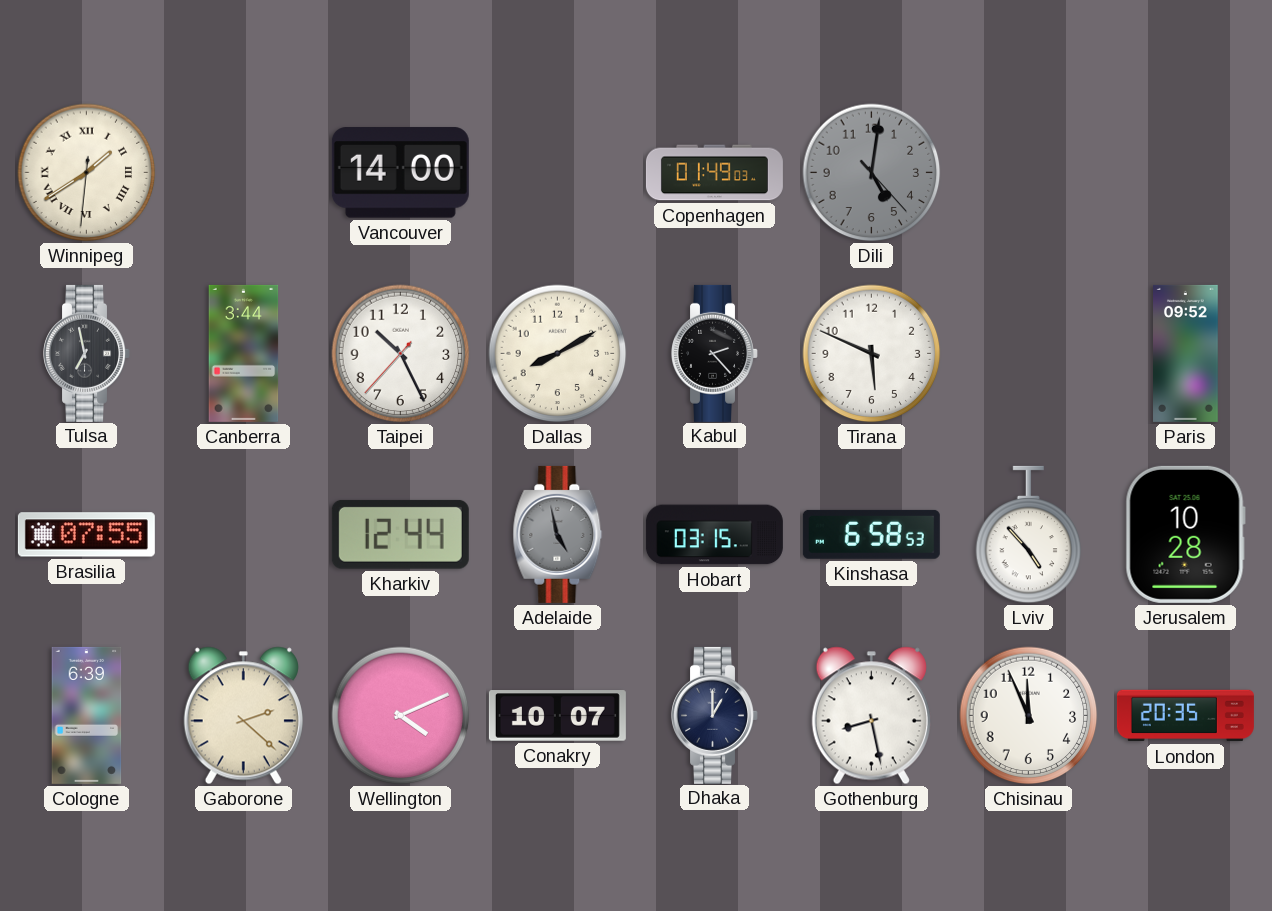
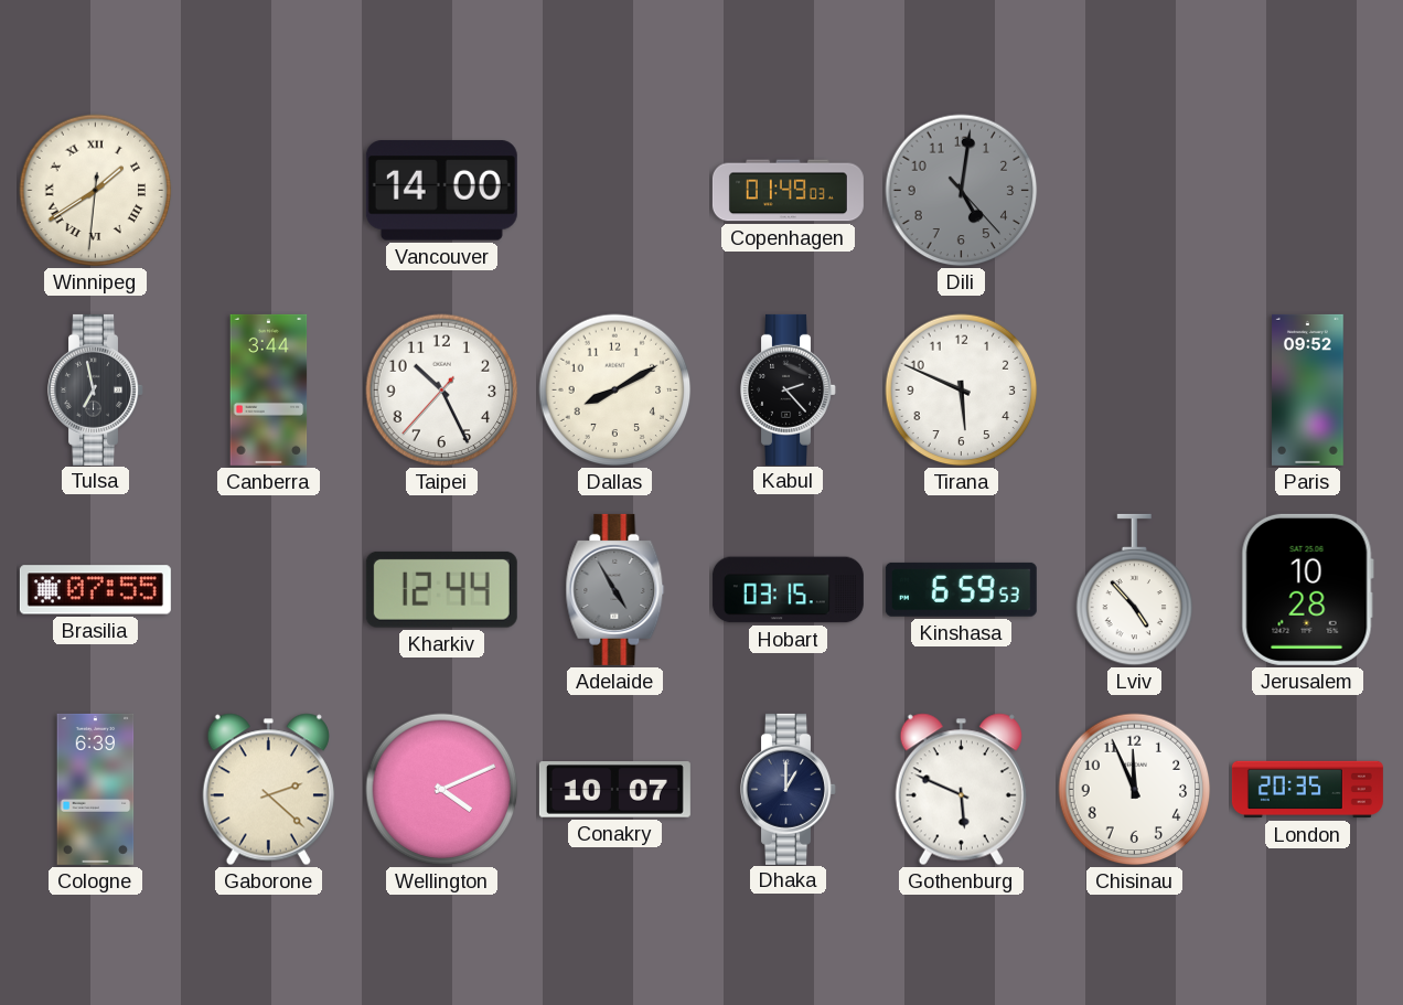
Adelaide: 4:58 -> 4:55 (615, 589)
Kinshasa: 6:58 -> 6:59 (961, 589)
Gothenburg: 8:28 -> 5:49 (961, 790)
